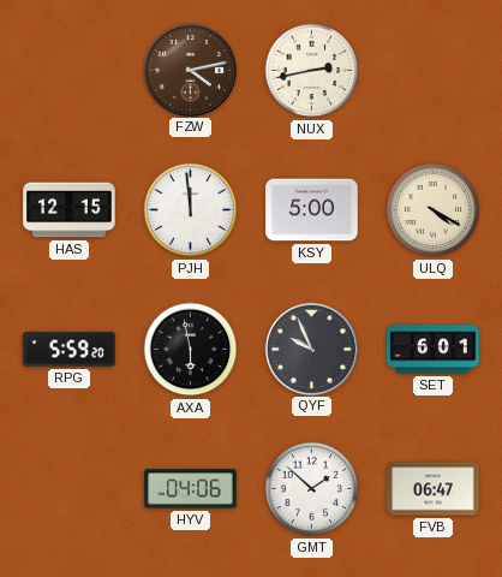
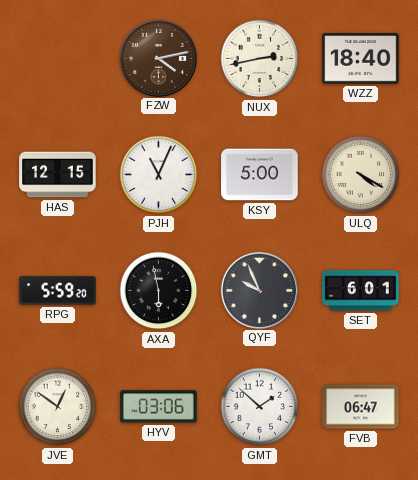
WZZ: none -> 18:40 (361, 59)
PJH: 11:59 -> 11:04 (159, 175)
JVE: none -> 12:51 (58, 407)
HYV: 04:06 -> 03:06 (159, 407)
